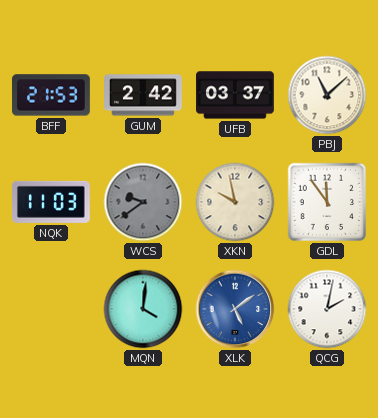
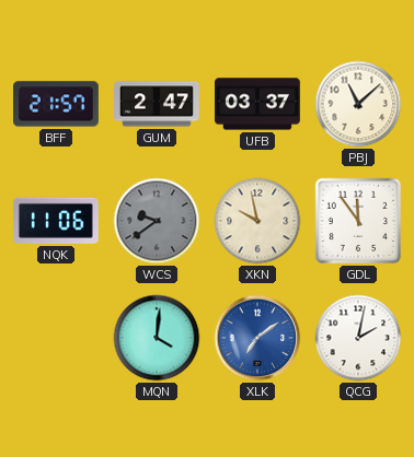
BFF: 21:53 -> 21:57 (57, 104)
GUM: 2:42 -> 2:47 (158, 104)
NQK: 11:03 -> 11:06 (56, 221)
XLK: 5:09 -> 7:09 (257, 338)
